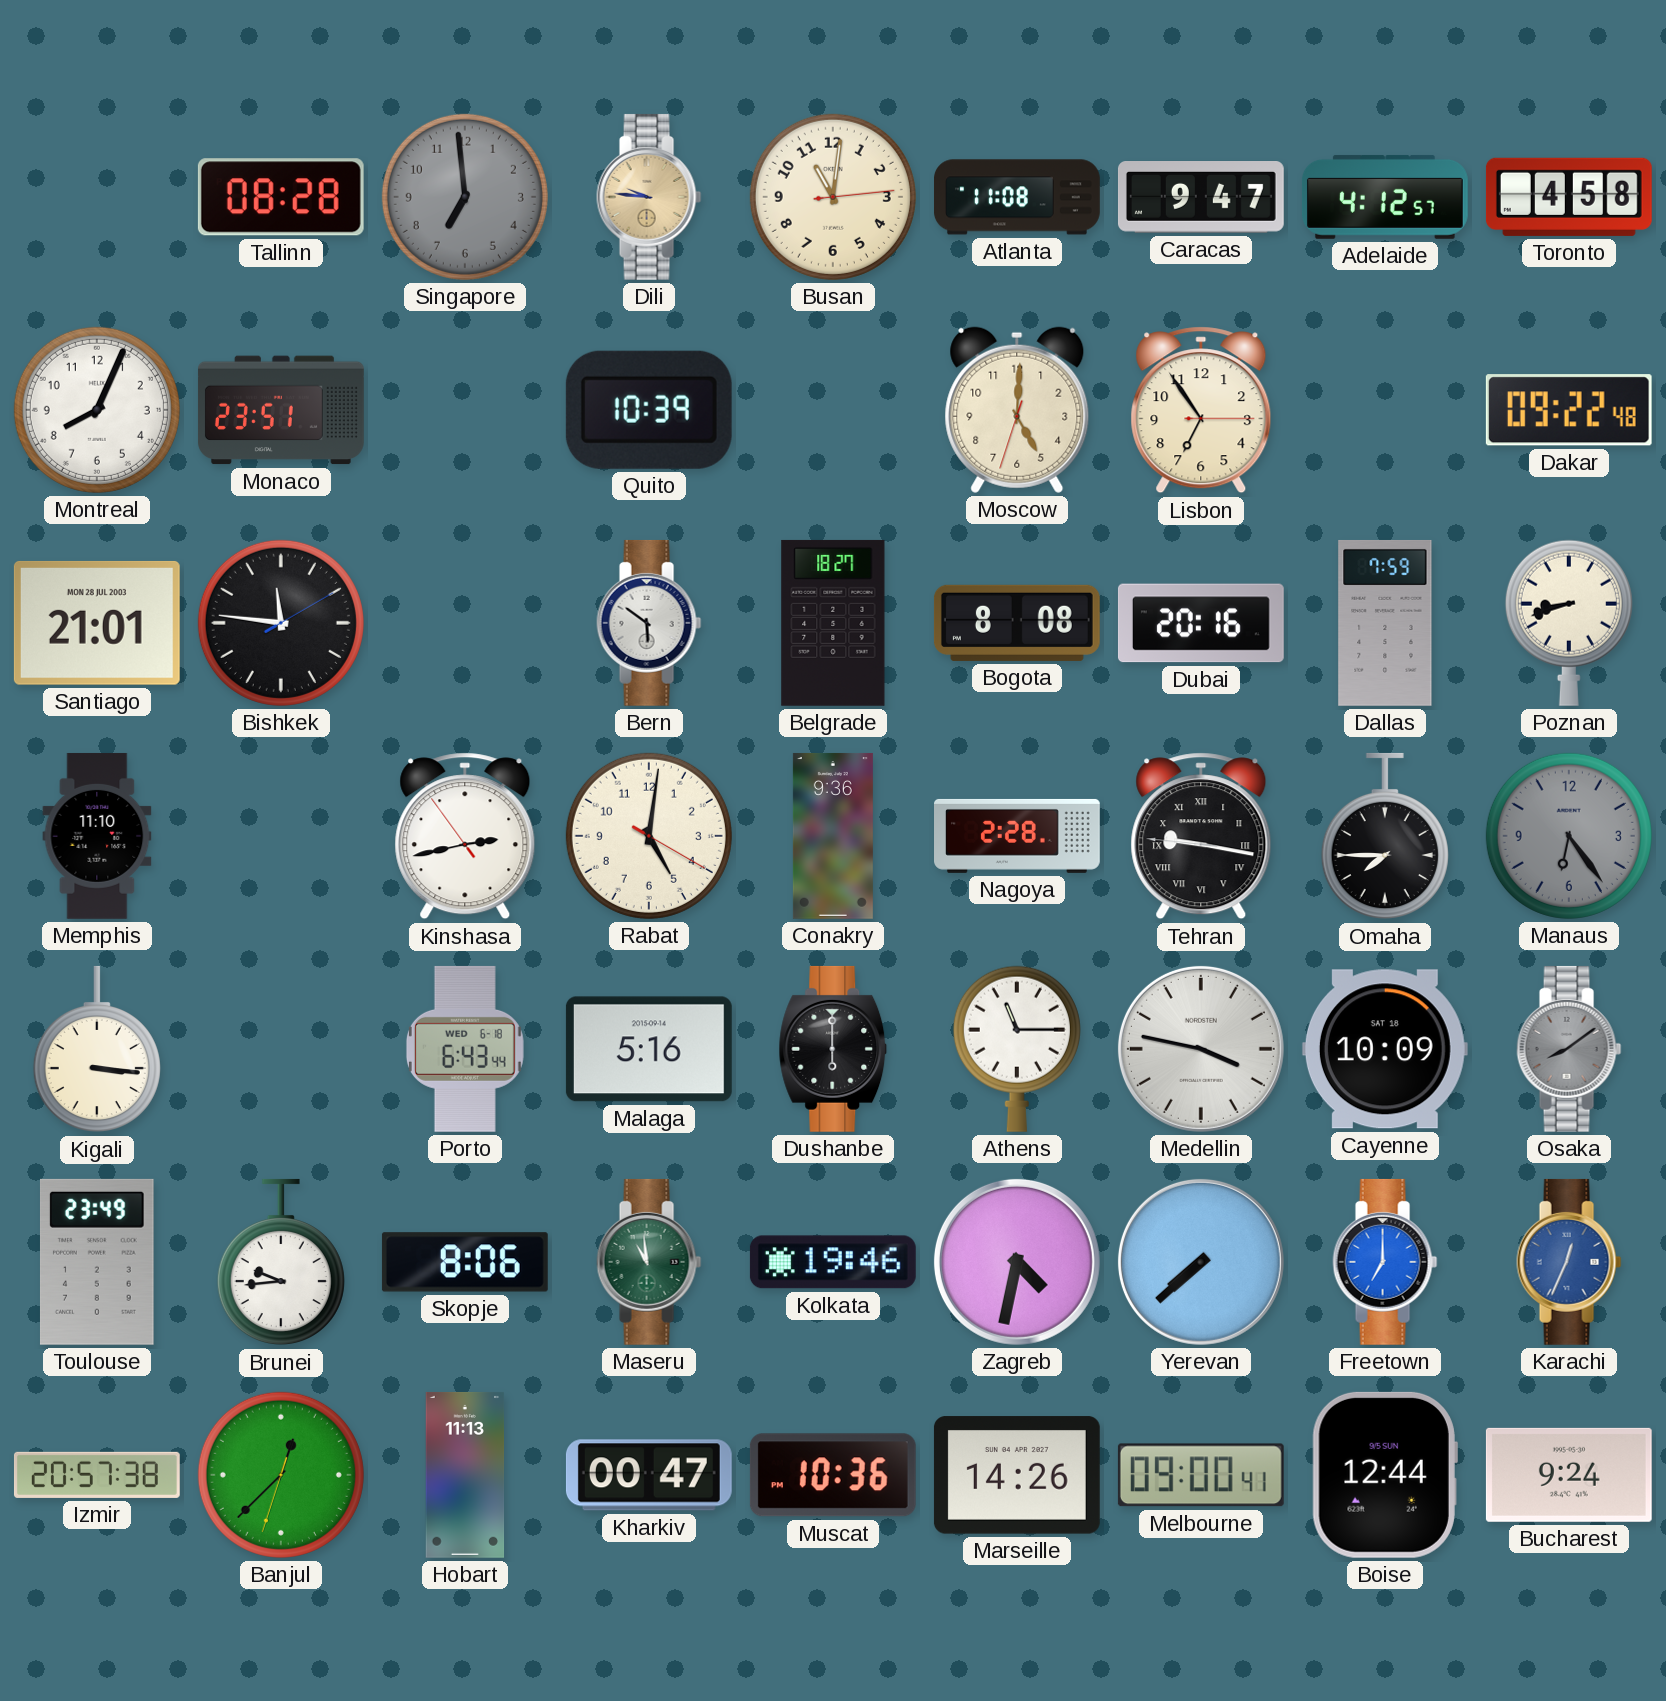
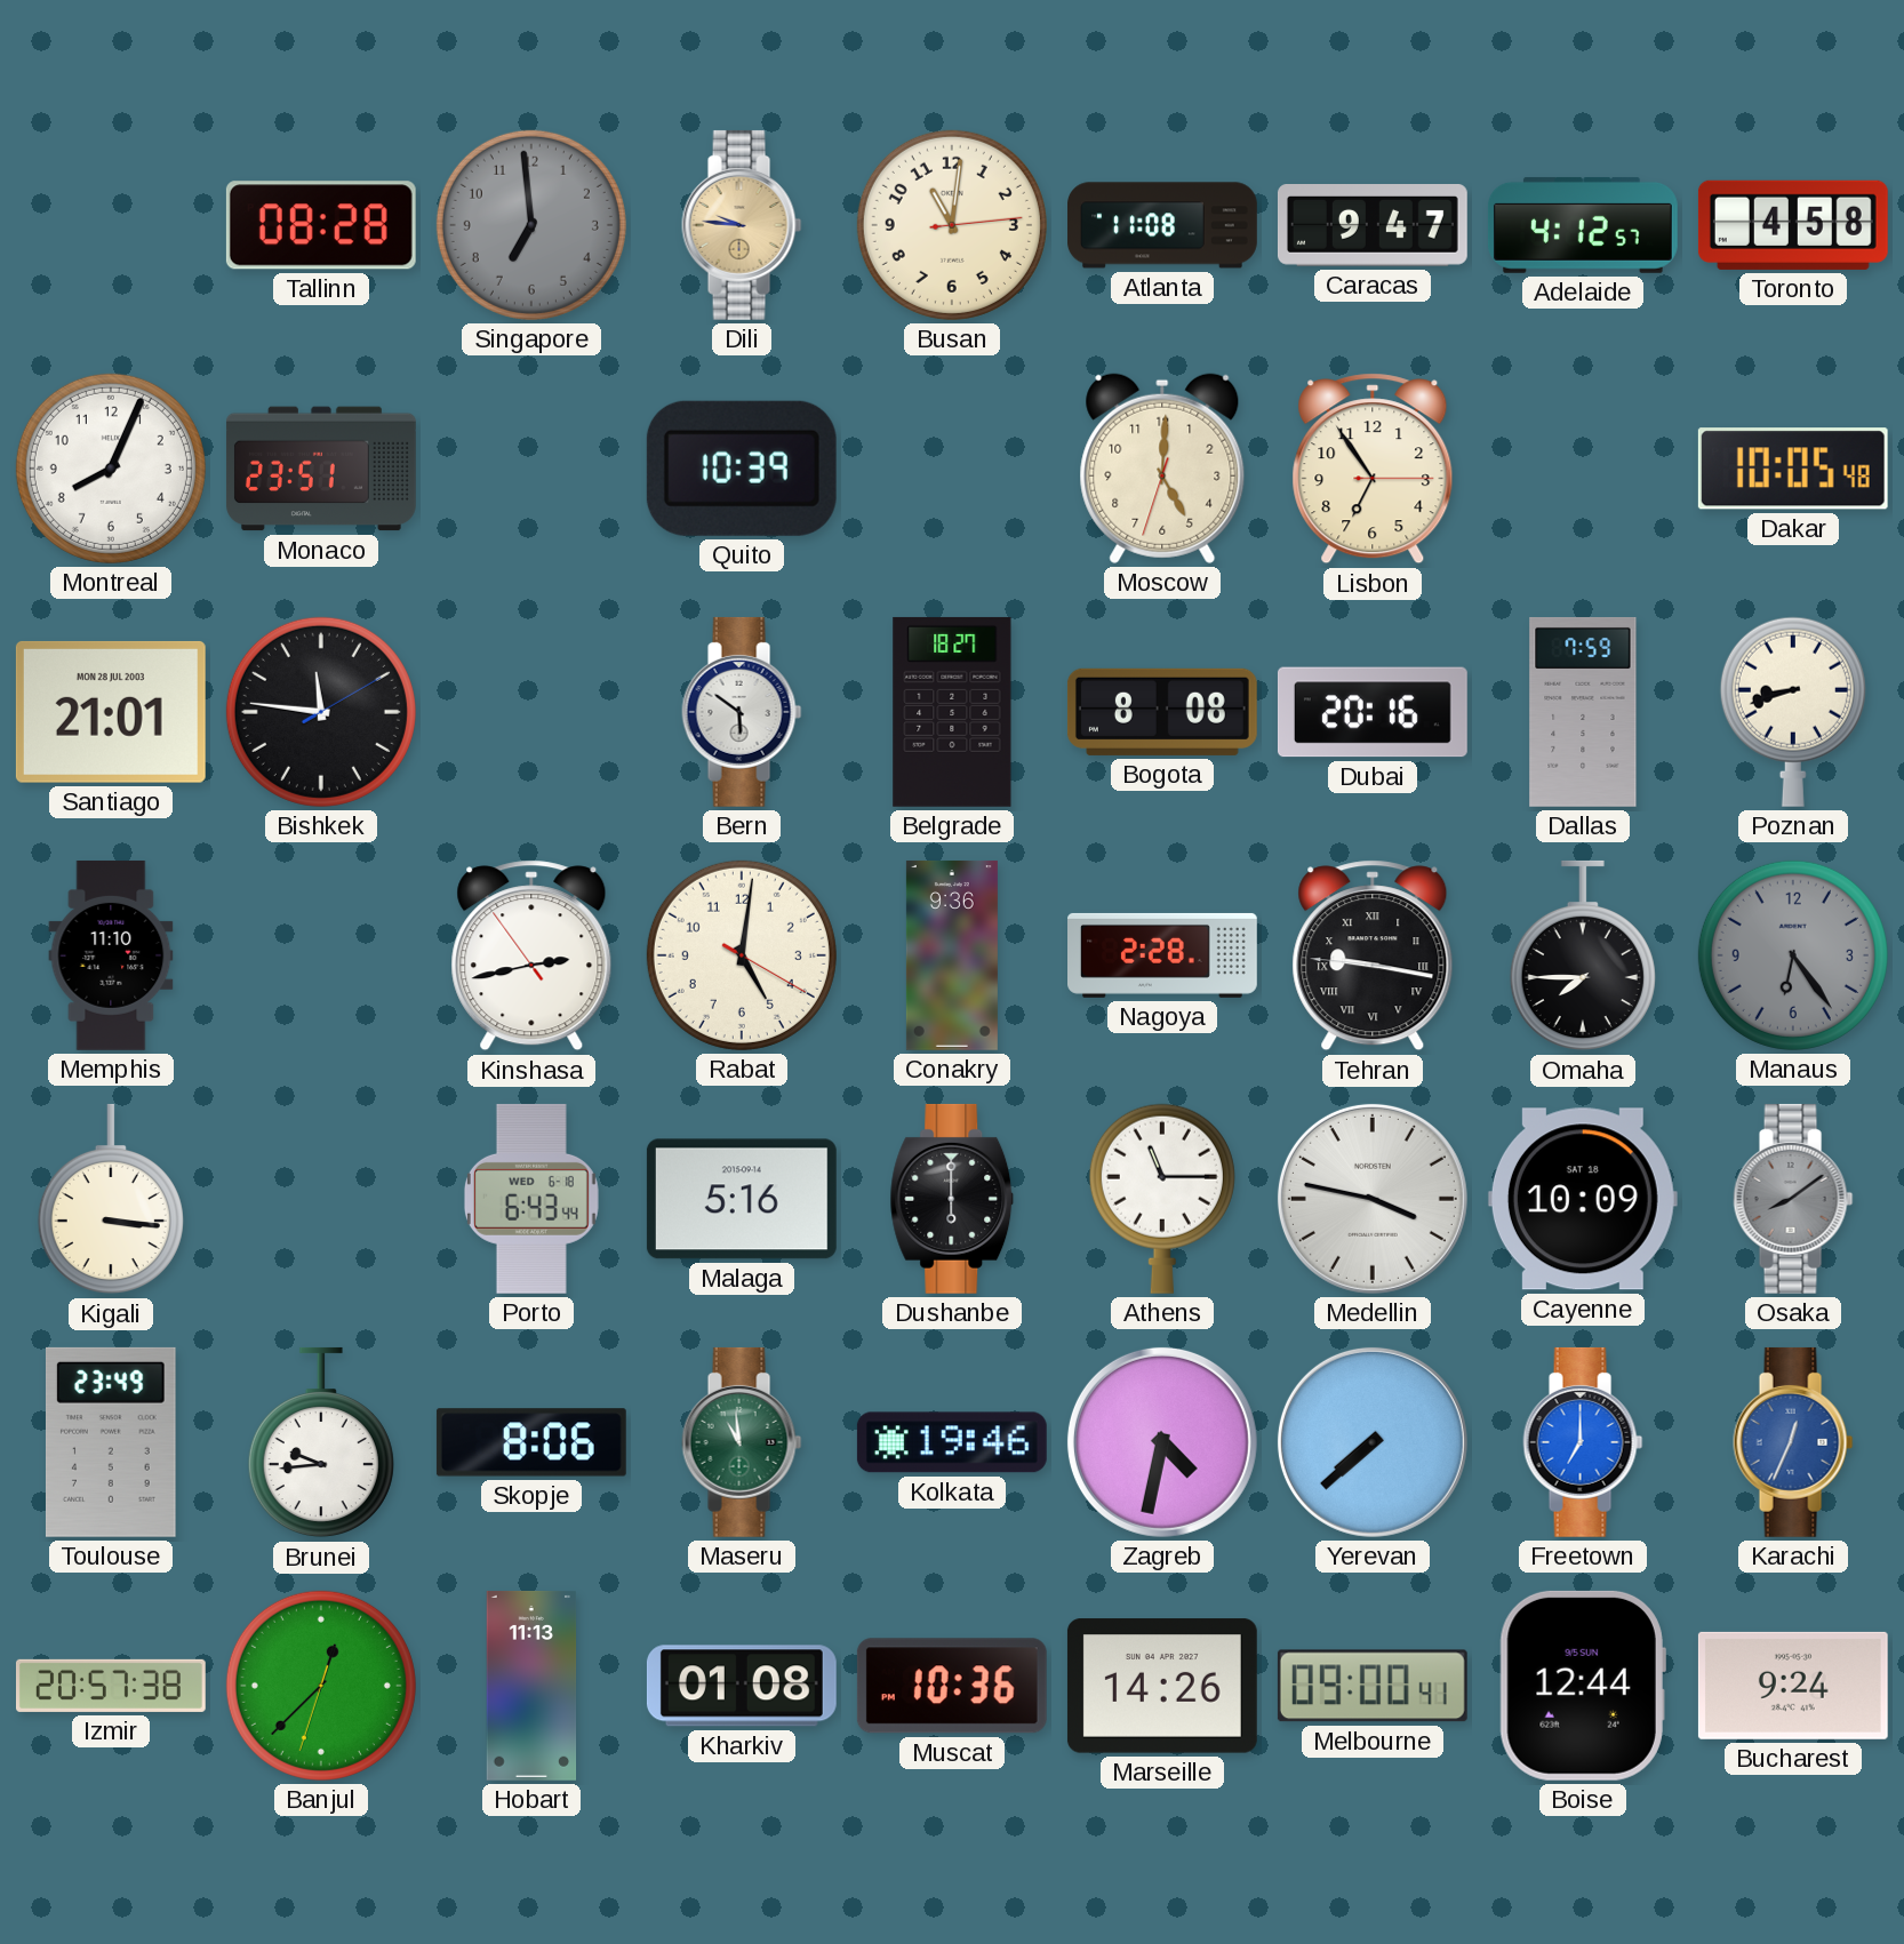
Dakar: 09:22 -> 10:05 (1793, 469)
Kharkiv: 00:47 -> 01:08 (742, 1686)
